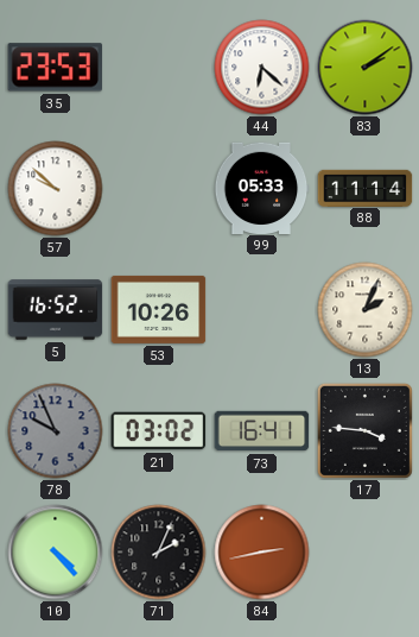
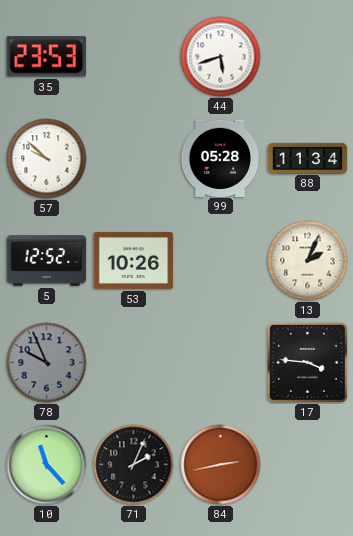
44: 6:22 -> 5:42 (221, 57)
83: 2:09 -> none (366, 68)
99: 05:33 -> 05:28 (220, 158)
88: 11:14 -> 11:34 (308, 158)
5: 16:52 -> 12:52 (47, 261)
21: 03:02 -> none (159, 431)
73: 16:41 -> none (262, 431)
10: 4:23 -> 11:23 (47, 465)
